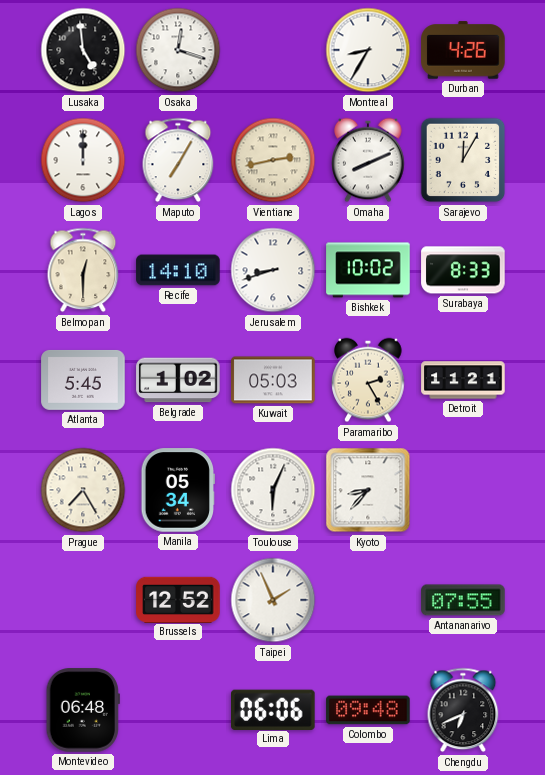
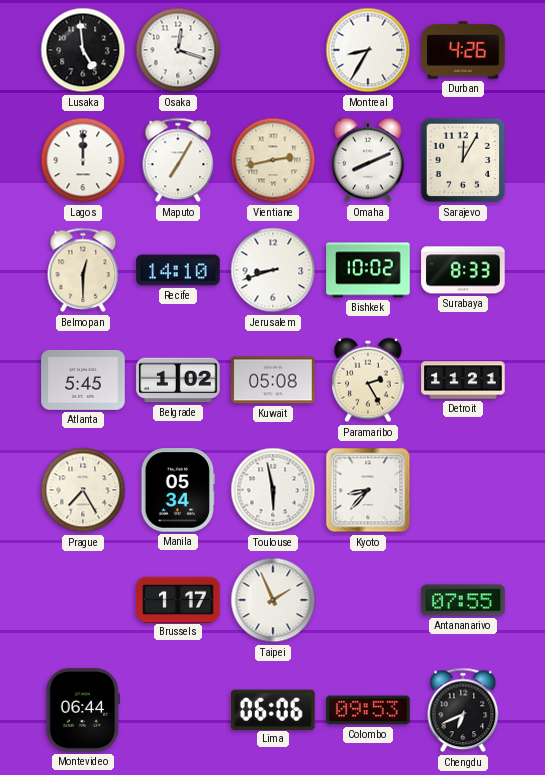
Kuwait: 05:03 -> 05:08 (273, 380)
Toulouse: 6:04 -> 5:58 (273, 490)
Brussels: 12:52 -> 1:17 (178, 599)
Montevideo: 06:48 -> 06:44 (83, 710)
Colombo: 09:48 -> 09:53 (368, 710)
